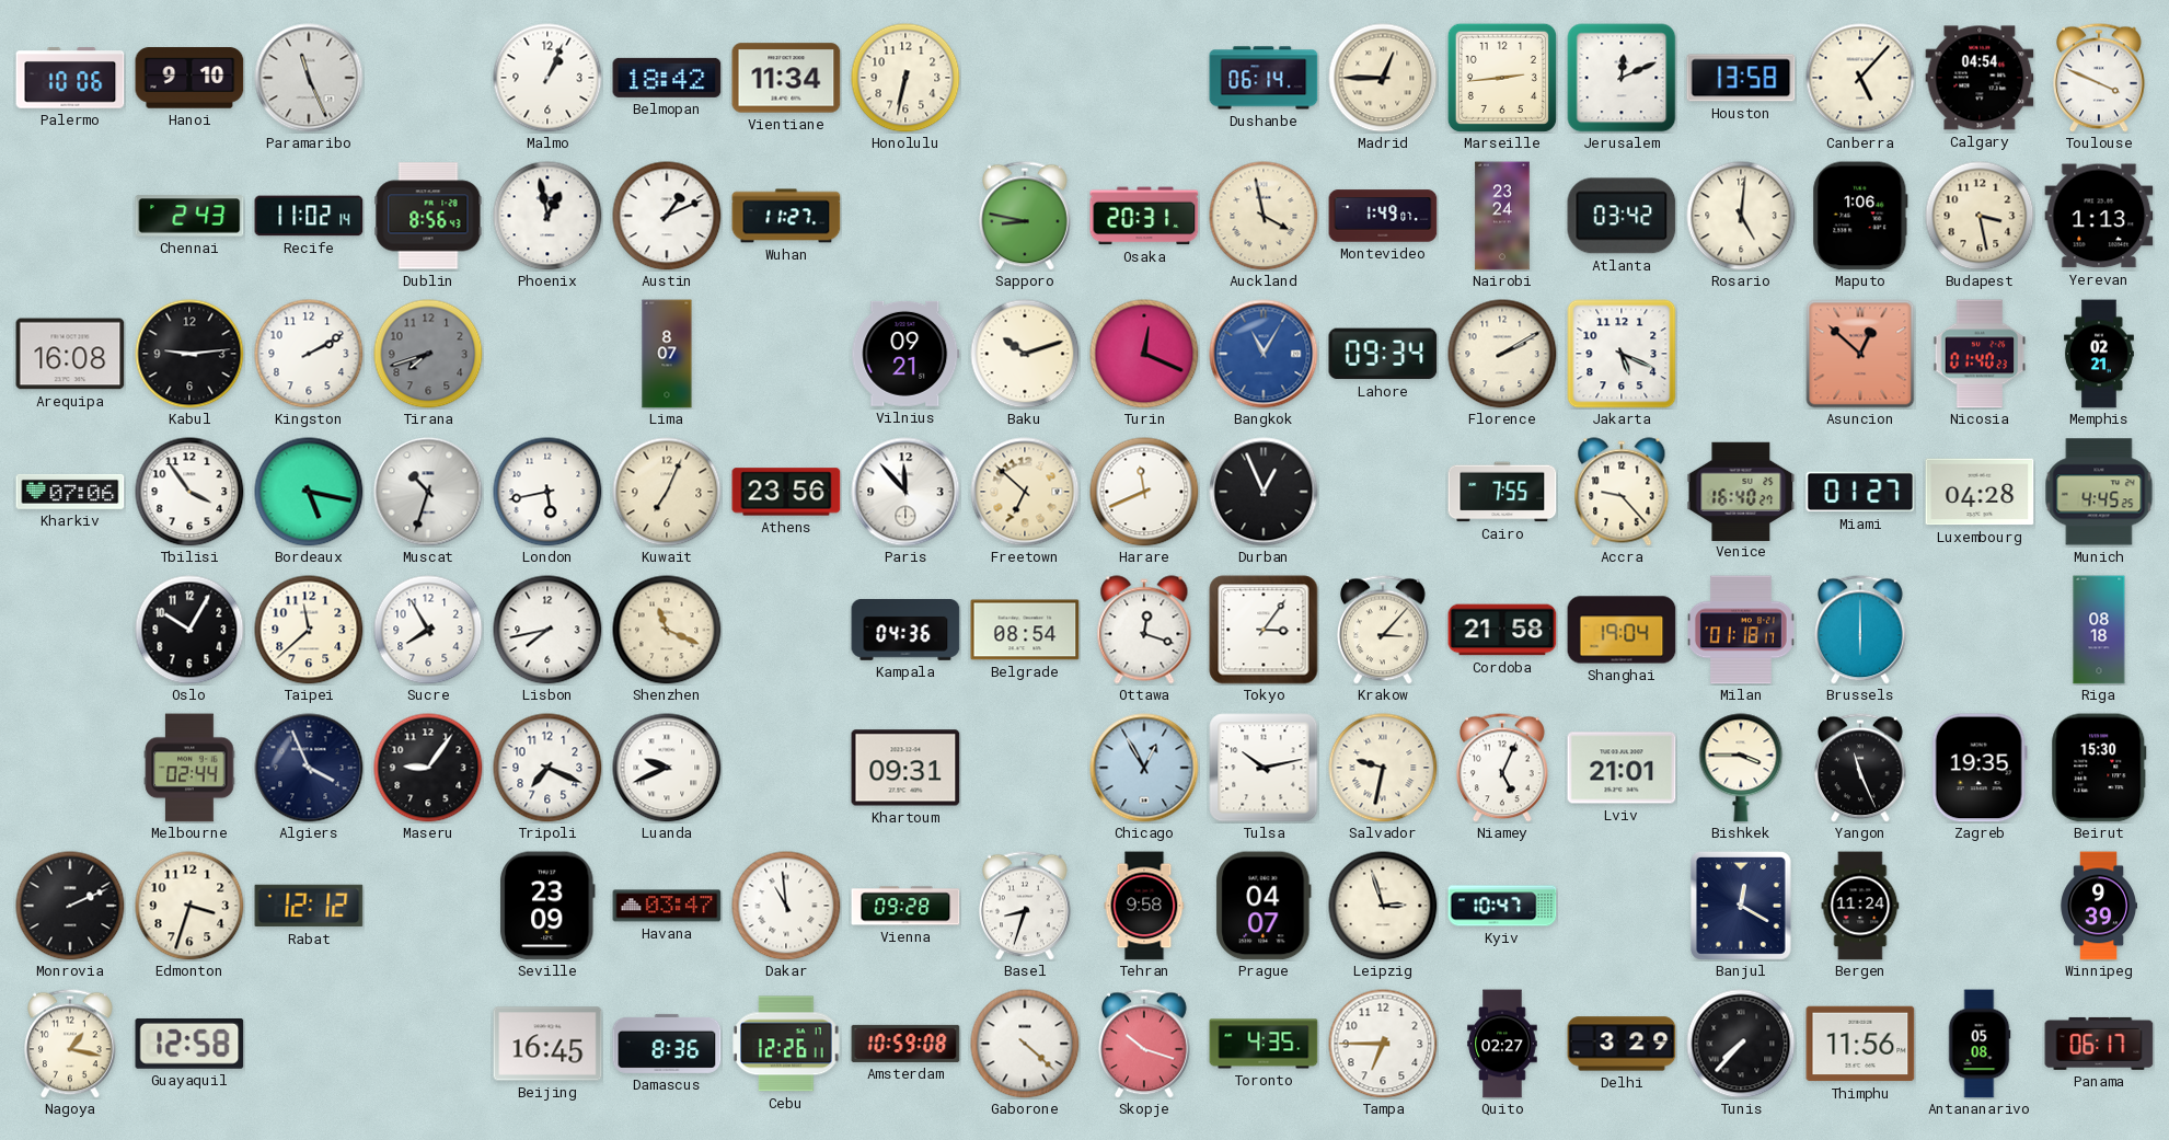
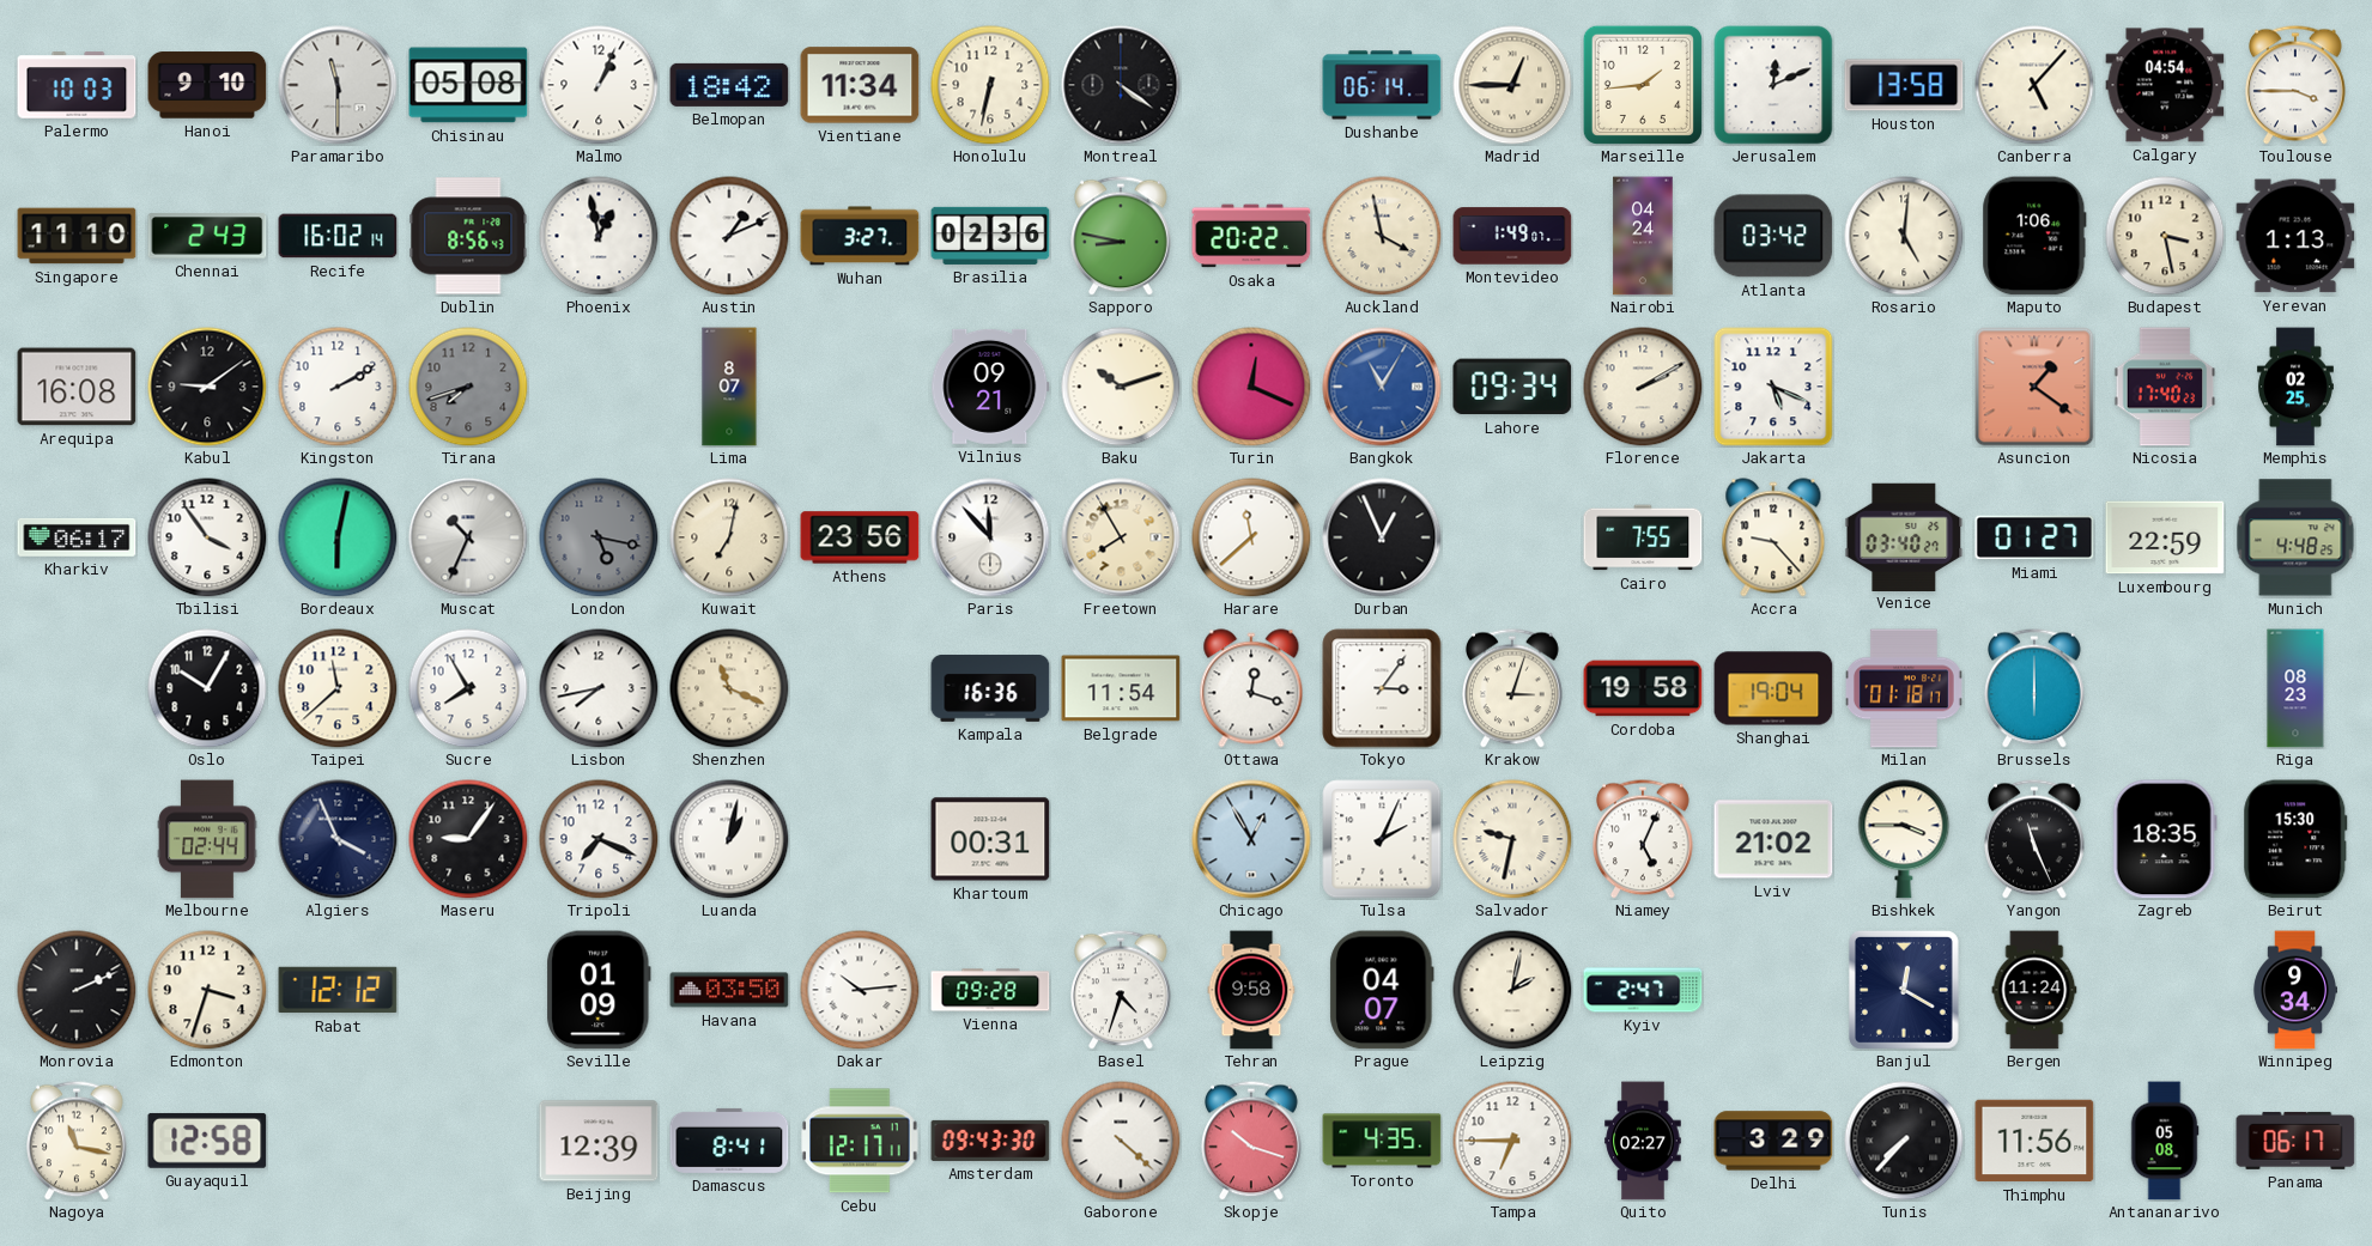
Palermo: 10:06 -> 10:03 (77, 85)
Paramaribo: 11:26 -> 11:30 (338, 85)
Chisinau: none -> 05:08 (468, 85)
Montreal: none -> 4:21 (1121, 85)
Marseille: 2:44 -> 1:44 (1643, 85)
Toulouse: 3:49 -> 3:45 (2297, 85)
Singapore: none -> 11:10 (77, 236)
Recife: 11:02 -> 16:02 (338, 236)
Wuhan: 11:27 -> 3:27 (860, 236)
Brasilia: none -> 02:36 (990, 236)
Osaka: 20:31 -> 20:22 (1251, 236)
Nairobi: 23:24 -> 04:24 (1643, 236)
Kabul: 9:14 -> 9:09 (207, 387)
Asuncion: 12:52 -> 1:21 (2034, 387)
Nicosia: 01:40 -> 17:40 (2165, 387)
Memphis: 02:21 -> 02:25 (2295, 387)
Kharkiv: 07:06 -> 06:17 (77, 537)
Bordeaux: 5:17 -> 6:02 (338, 537)
Muscat: 10:33 -> 10:34 (468, 537)
London: 5:43 -> 5:17 (599, 537)
London dial: white -> grey (599, 537)
Kuwait: 7:04 -> 7:02 (729, 537)
Freetown: 6:52 -> 7:55 (1121, 537)
Harare: 11:41 -> 11:38 (1251, 537)
Venice: 16:40 -> 03:40 (1904, 536)
Luxembourg: 04:28 -> 22:59 (2165, 537)
Munich: 4:45 -> 4:48 (2295, 537)
Kampala: 04:36 -> 16:36 (990, 689)
Belgrade: 08:54 -> 11:54 (1121, 688)
Krakow: 3:07 -> 3:03 (1513, 688)
Cordoba: 21:58 -> 19:58 (1643, 688)
Riga: 08:18 -> 08:23 (2295, 688)
Luanda: 9:41 -> 1:02 (729, 839)
Khartoum: 09:31 -> 00:31 (990, 839)
Tulsa: 10:13 -> 2:04 (1382, 839)
Lviv: 21:01 -> 21:02 (1773, 839)
Zagreb: 19:35 -> 18:35 (2165, 839)
Seville: 23:09 -> 01:09 (600, 990)
Havana: 03:47 -> 03:50 (729, 990)
Dakar: 10:59 -> 10:14 (860, 990)
Basel: 8:33 -> 4:33 (1122, 990)
Leipzig: 2:57 -> 2:02 (1512, 990)
Kyiv: 10:47 -> 2:47 (1643, 990)
Winnipeg: 9:39 -> 9:34 (2294, 990)
Nagoya: 1:17 -> 11:17 (78, 1141)
Beijing: 16:45 -> 12:39 (599, 1141)
Damascus: 8:36 -> 8:41 (729, 1141)
Cebu: 12:26 -> 12:17 (860, 1141)
Amsterdam: 10:59 -> 09:43 (990, 1141)
